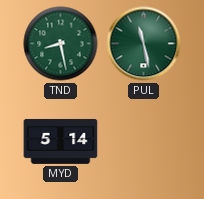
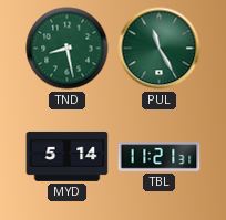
PUL: 11:28 -> 11:25 (160, 49)
TBL: none -> 11:21 (160, 157)
